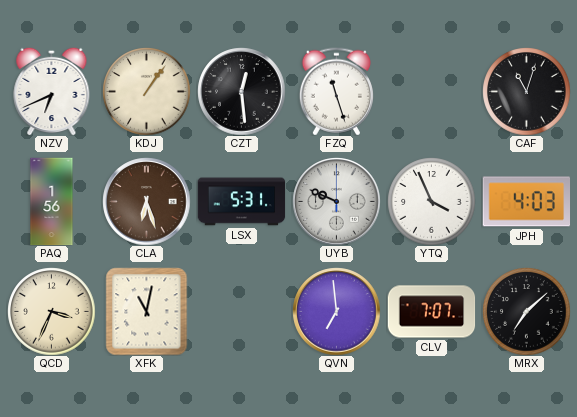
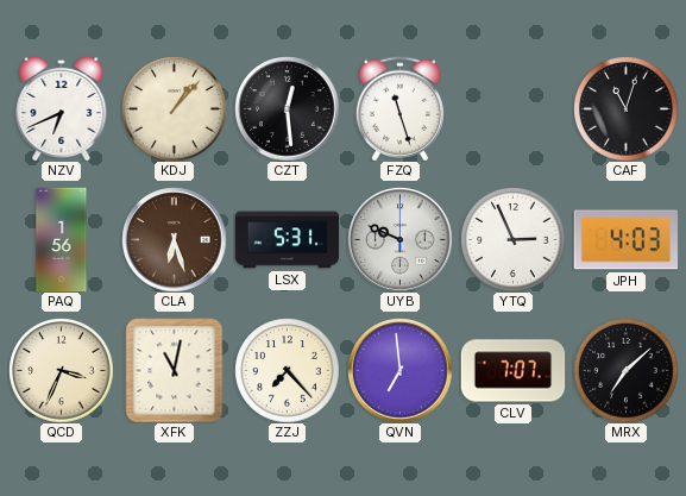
KDJ: 1:06 -> 1:07 (174, 108)
YTQ: 3:56 -> 2:56 (512, 239)
ZZJ: none -> 7:23 (287, 370)
